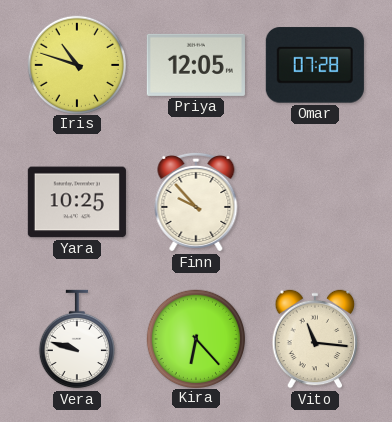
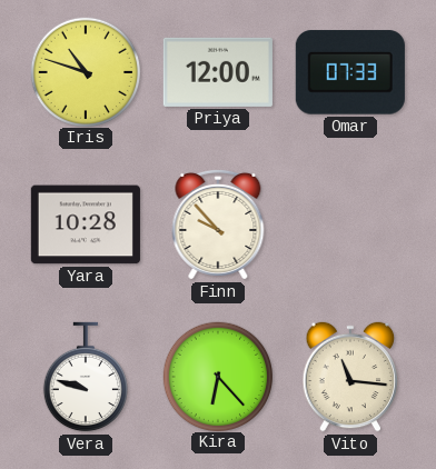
Priya: 12:05 -> 12:00 (218, 72)
Omar: 07:28 -> 07:33 (350, 72)
Yara: 10:25 -> 10:28 (86, 224)
